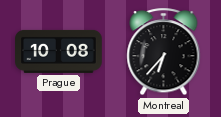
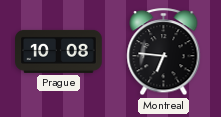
Montreal: 6:37 -> 6:46 (164, 52)
